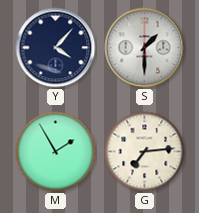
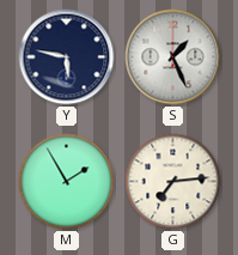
Y: 4:07 -> 5:47 (67, 57)
S: 1:30 -> 1:26 (173, 57)
